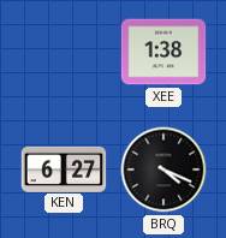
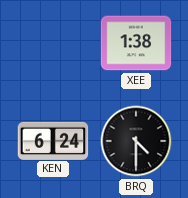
KEN: 6:27 -> 6:24 (53, 140)
BRQ: 4:19 -> 4:30 (136, 141)
